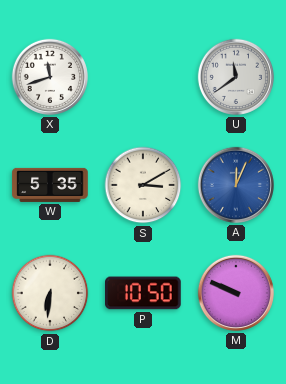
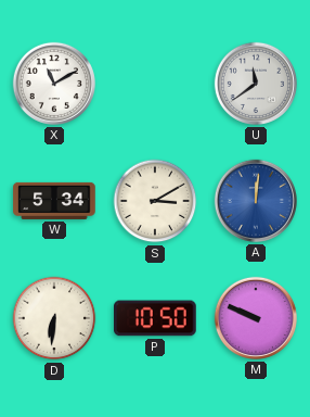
X: 11:42 -> 11:10 (54, 84)
W: 5:35 -> 5:34 (54, 201)
A: 12:04 -> 12:01 (256, 201)
